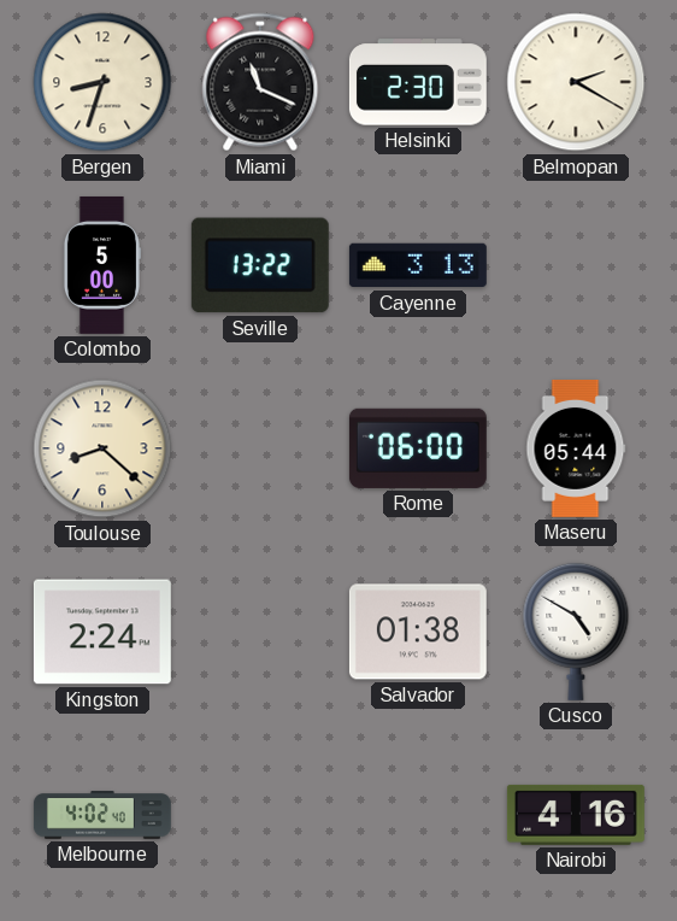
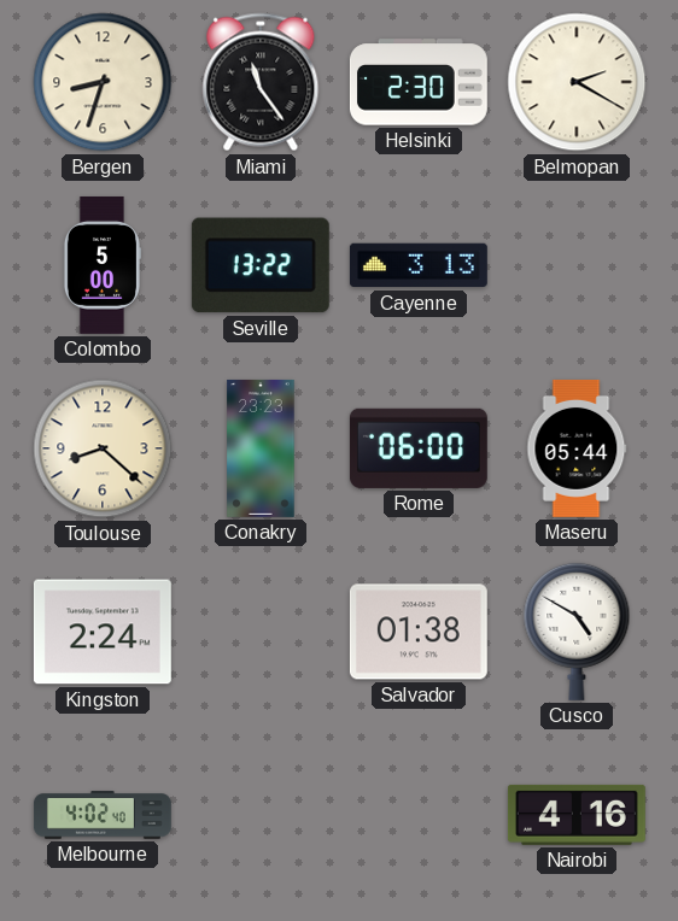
Miami: 11:19 -> 11:24 (261, 82)
Conakry: none -> 23:23 (261, 448)
